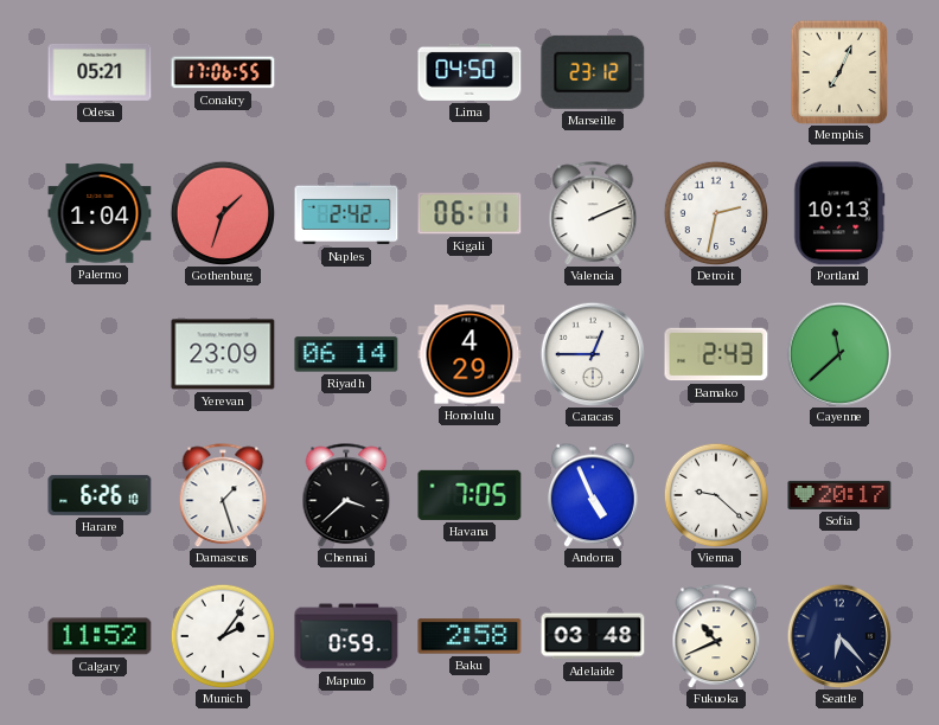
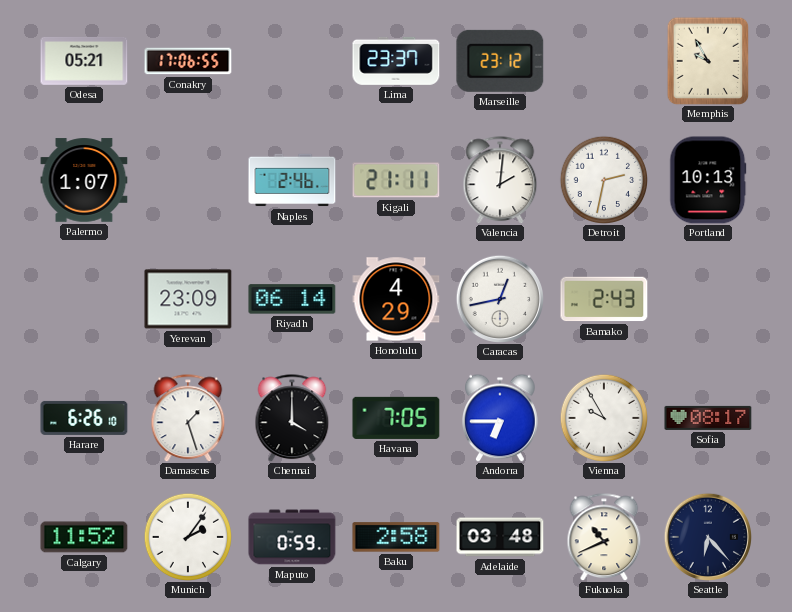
Lima: 04:50 -> 23:37 (396, 61)
Memphis: 7:04 -> 9:55 (708, 61)
Palermo: 1:04 -> 1:07 (84, 180)
Gothenburg: 1:33 -> none (223, 213)
Naples: 2:42 -> 2:46 (292, 180)
Kigali: 06:11 -> 21:11 (396, 180)
Valencia: 2:11 -> 2:01 (500, 180)
Caracas: 12:45 -> 12:43 (499, 298)
Cayenne: 11:38 -> none (838, 353)
Chennai: 3:38 -> 4:00 (292, 418)
Andorra: 4:56 -> 6:45 (501, 418)
Vienna: 9:22 -> 9:55 (604, 418)
Sofia: 20:17 -> 08:17 (708, 418)
